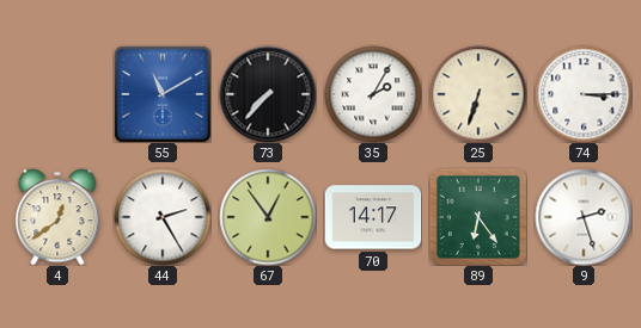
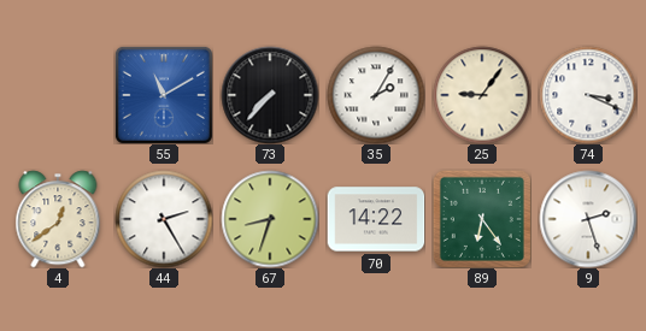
25: 6:33 -> 9:06 (482, 95)
74: 3:15 -> 3:19 (588, 95)
67: 12:54 -> 8:33 (270, 219)
70: 14:17 -> 14:22 (376, 219)
